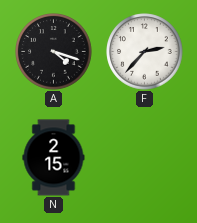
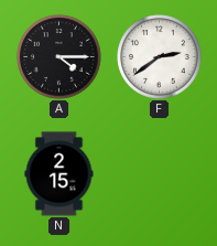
A: 4:18 -> 4:15 (59, 57)
F: 2:37 -> 2:39 (160, 57)
